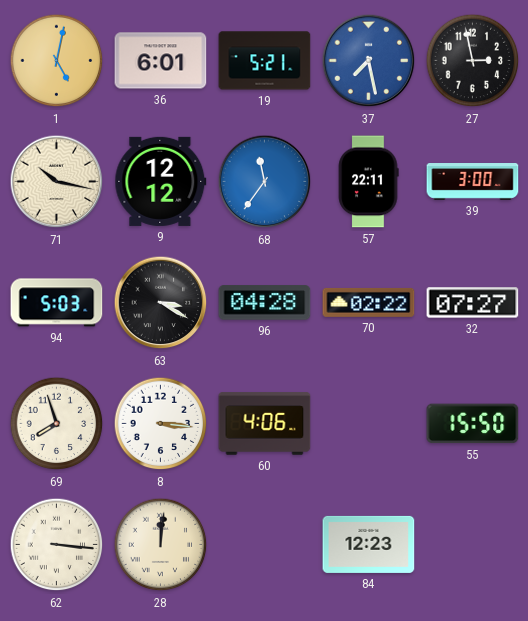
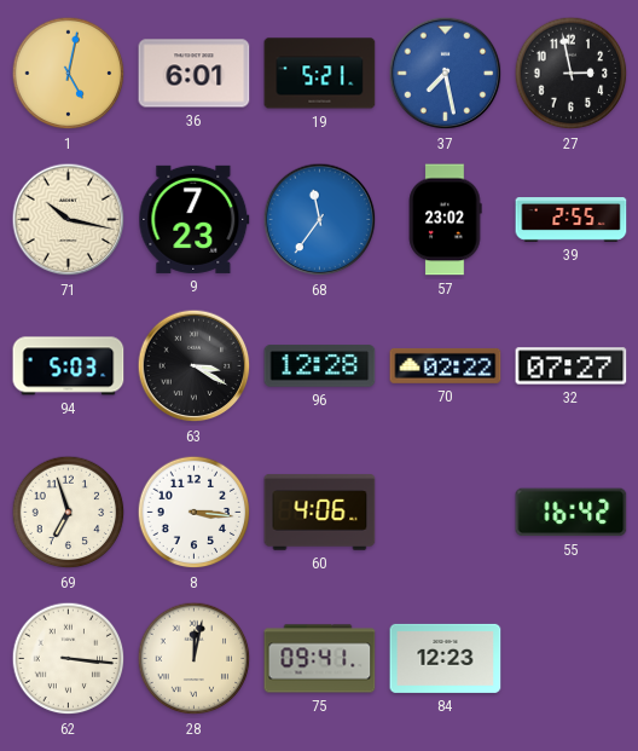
9: 12:12 -> 7:23 (195, 219)
57: 22:11 -> 23:02 (445, 220)
39: 3:00 -> 2:55 (572, 220)
96: 04:28 -> 12:28 (320, 366)
69: 7:57 -> 6:57 (69, 513)
55: 15:50 -> 16:42 (572, 513)
28: 12:01 -> 12:02 (195, 659)
75: none -> 09:41 (320, 659)
